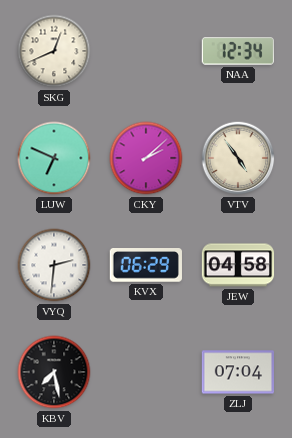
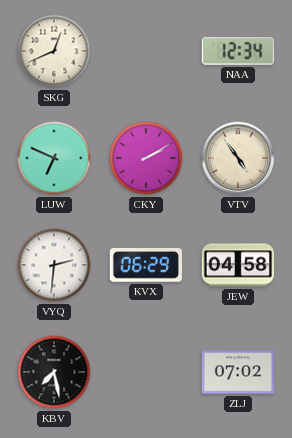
CKY: 2:08 -> 2:10 (146, 158)
ZLJ: 07:04 -> 07:02 (237, 372)
